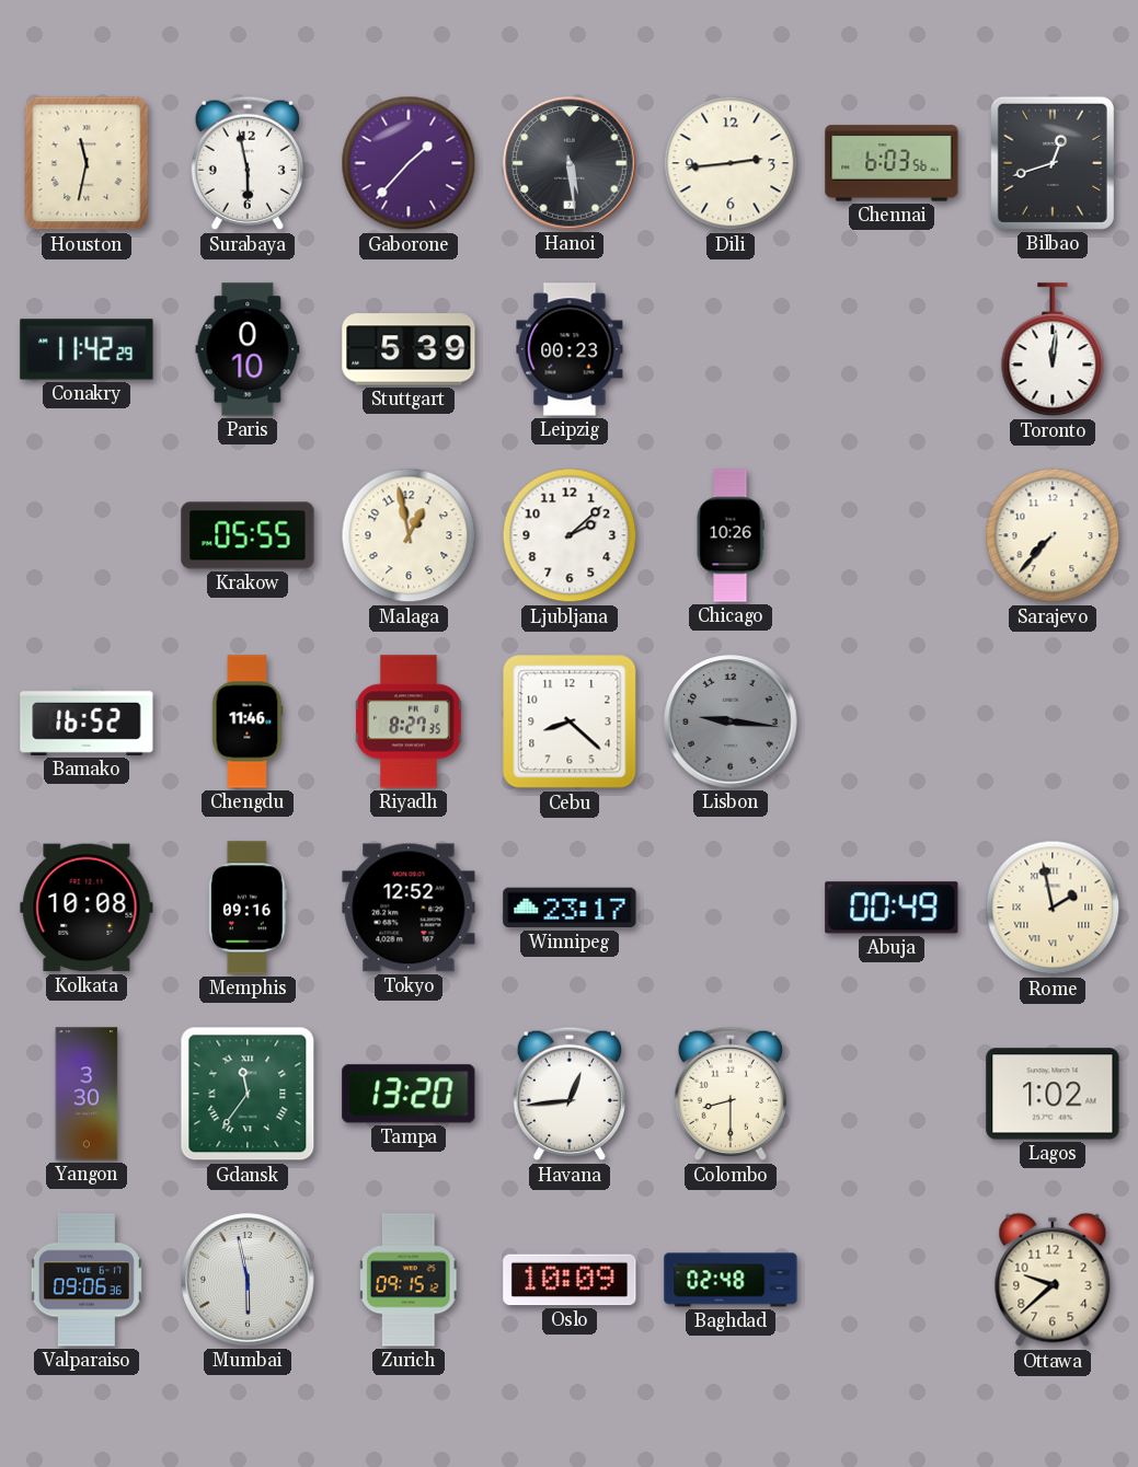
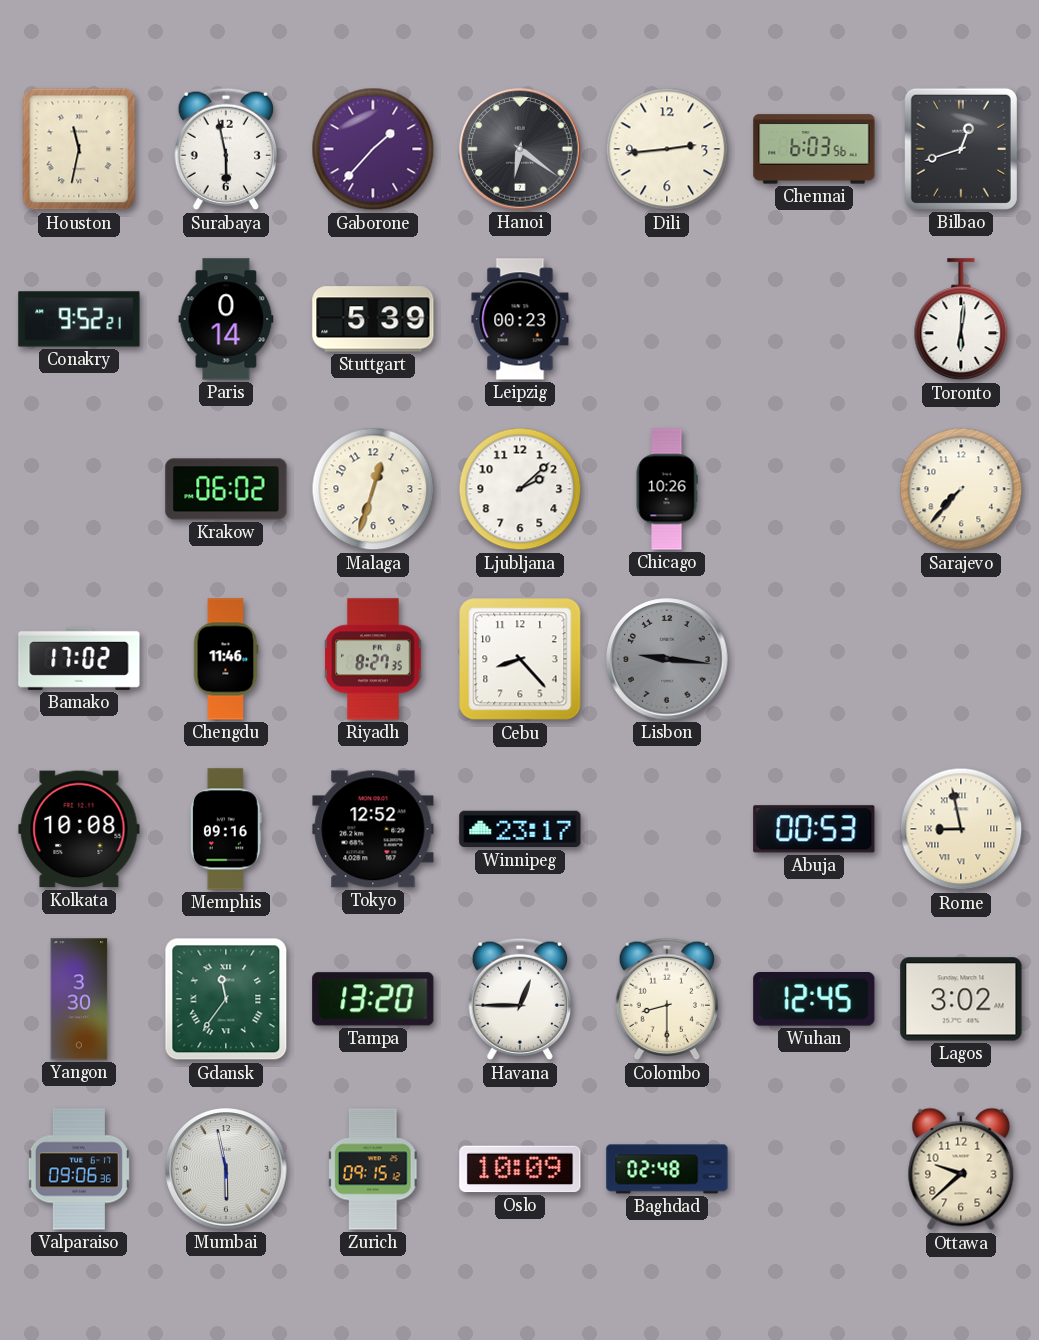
Hanoi: 5:29 -> 6:21 (520, 149)
Conakry: 11:42 -> 9:52 (79, 319)
Paris: 0:10 -> 0:14 (226, 319)
Toronto: 12:01 -> 6:01 (961, 320)
Krakow: 05:55 -> 06:02 (226, 489)
Malaga: 12:58 -> 12:33 (373, 489)
Bamako: 16:52 -> 17:02 (79, 659)
Cebu: 8:22 -> 8:23 (520, 659)
Abuja: 00:49 -> 00:53 (814, 829)
Rome: 1:58 -> 8:58 (961, 829)
Havana: 12:44 -> 12:45 (519, 999)
Wuhan: none -> 12:45 (814, 1000)
Lagos: 1:02 -> 3:02 (961, 999)
